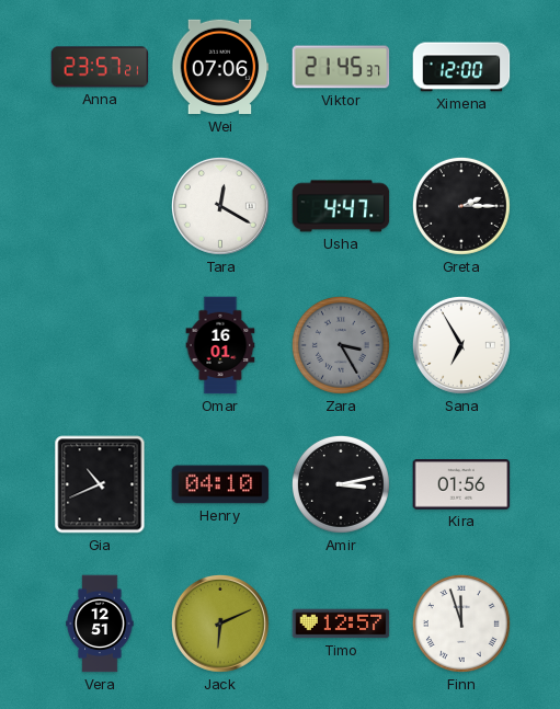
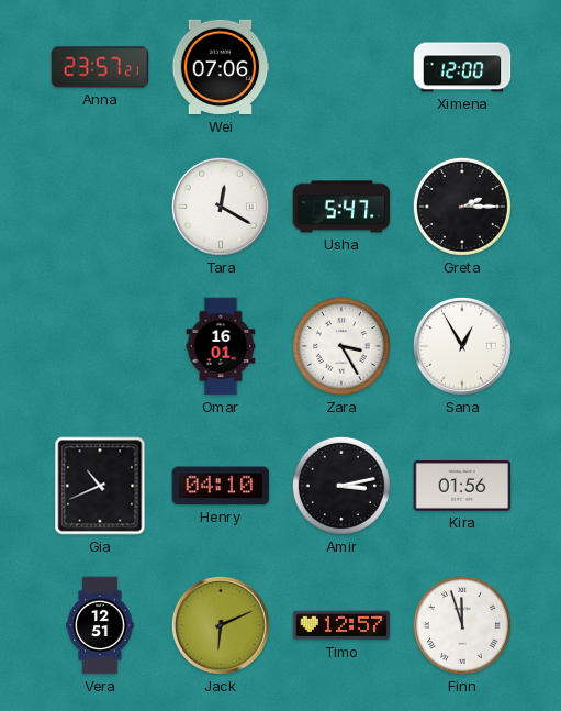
Viktor: 21:45 -> none (341, 67)
Usha: 4:47 -> 5:47 (341, 207)
Zara dial: grey -> white (341, 346)
Sana: 6:55 -> 12:55 (462, 346)
